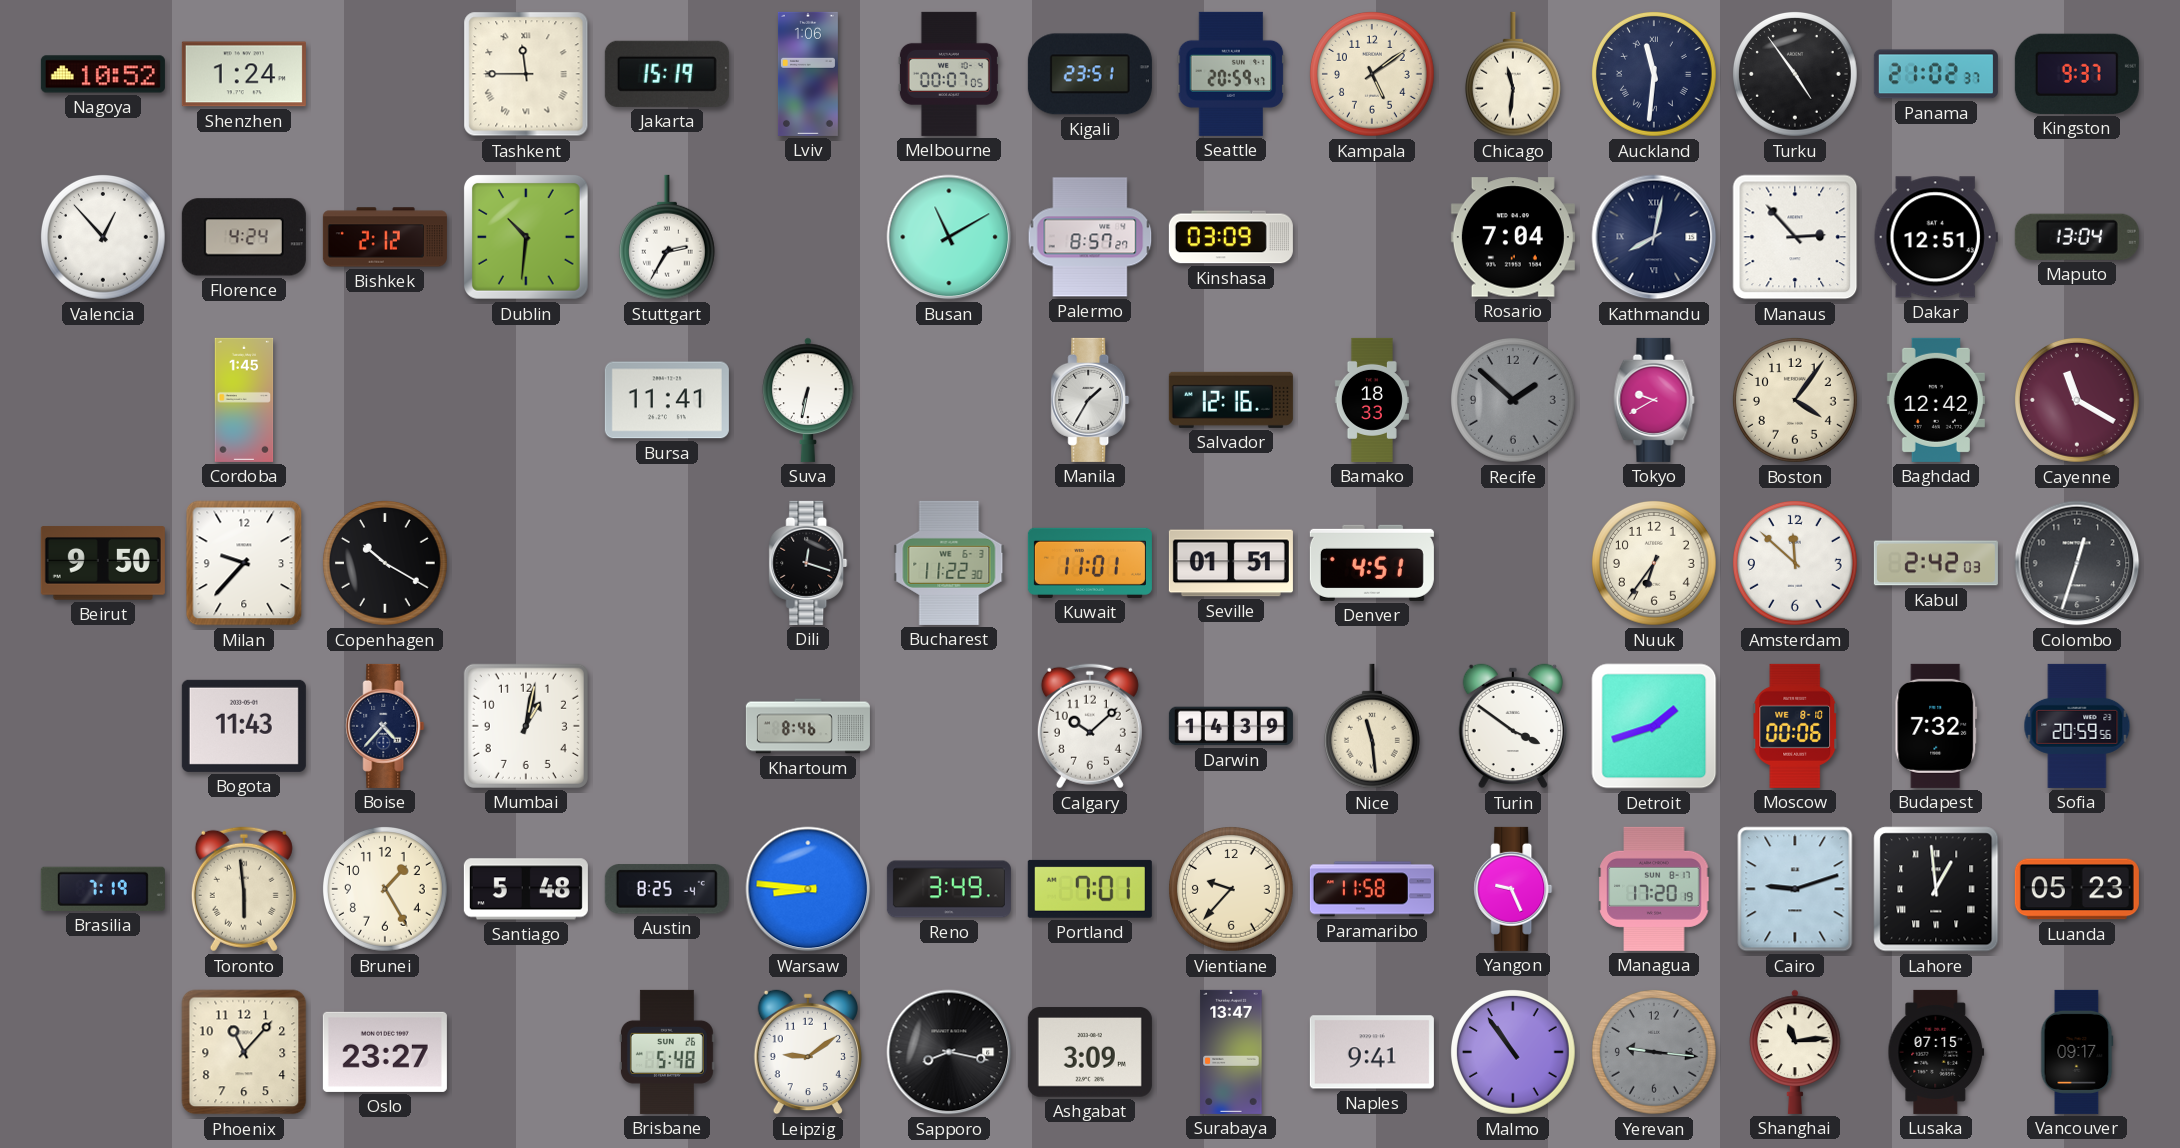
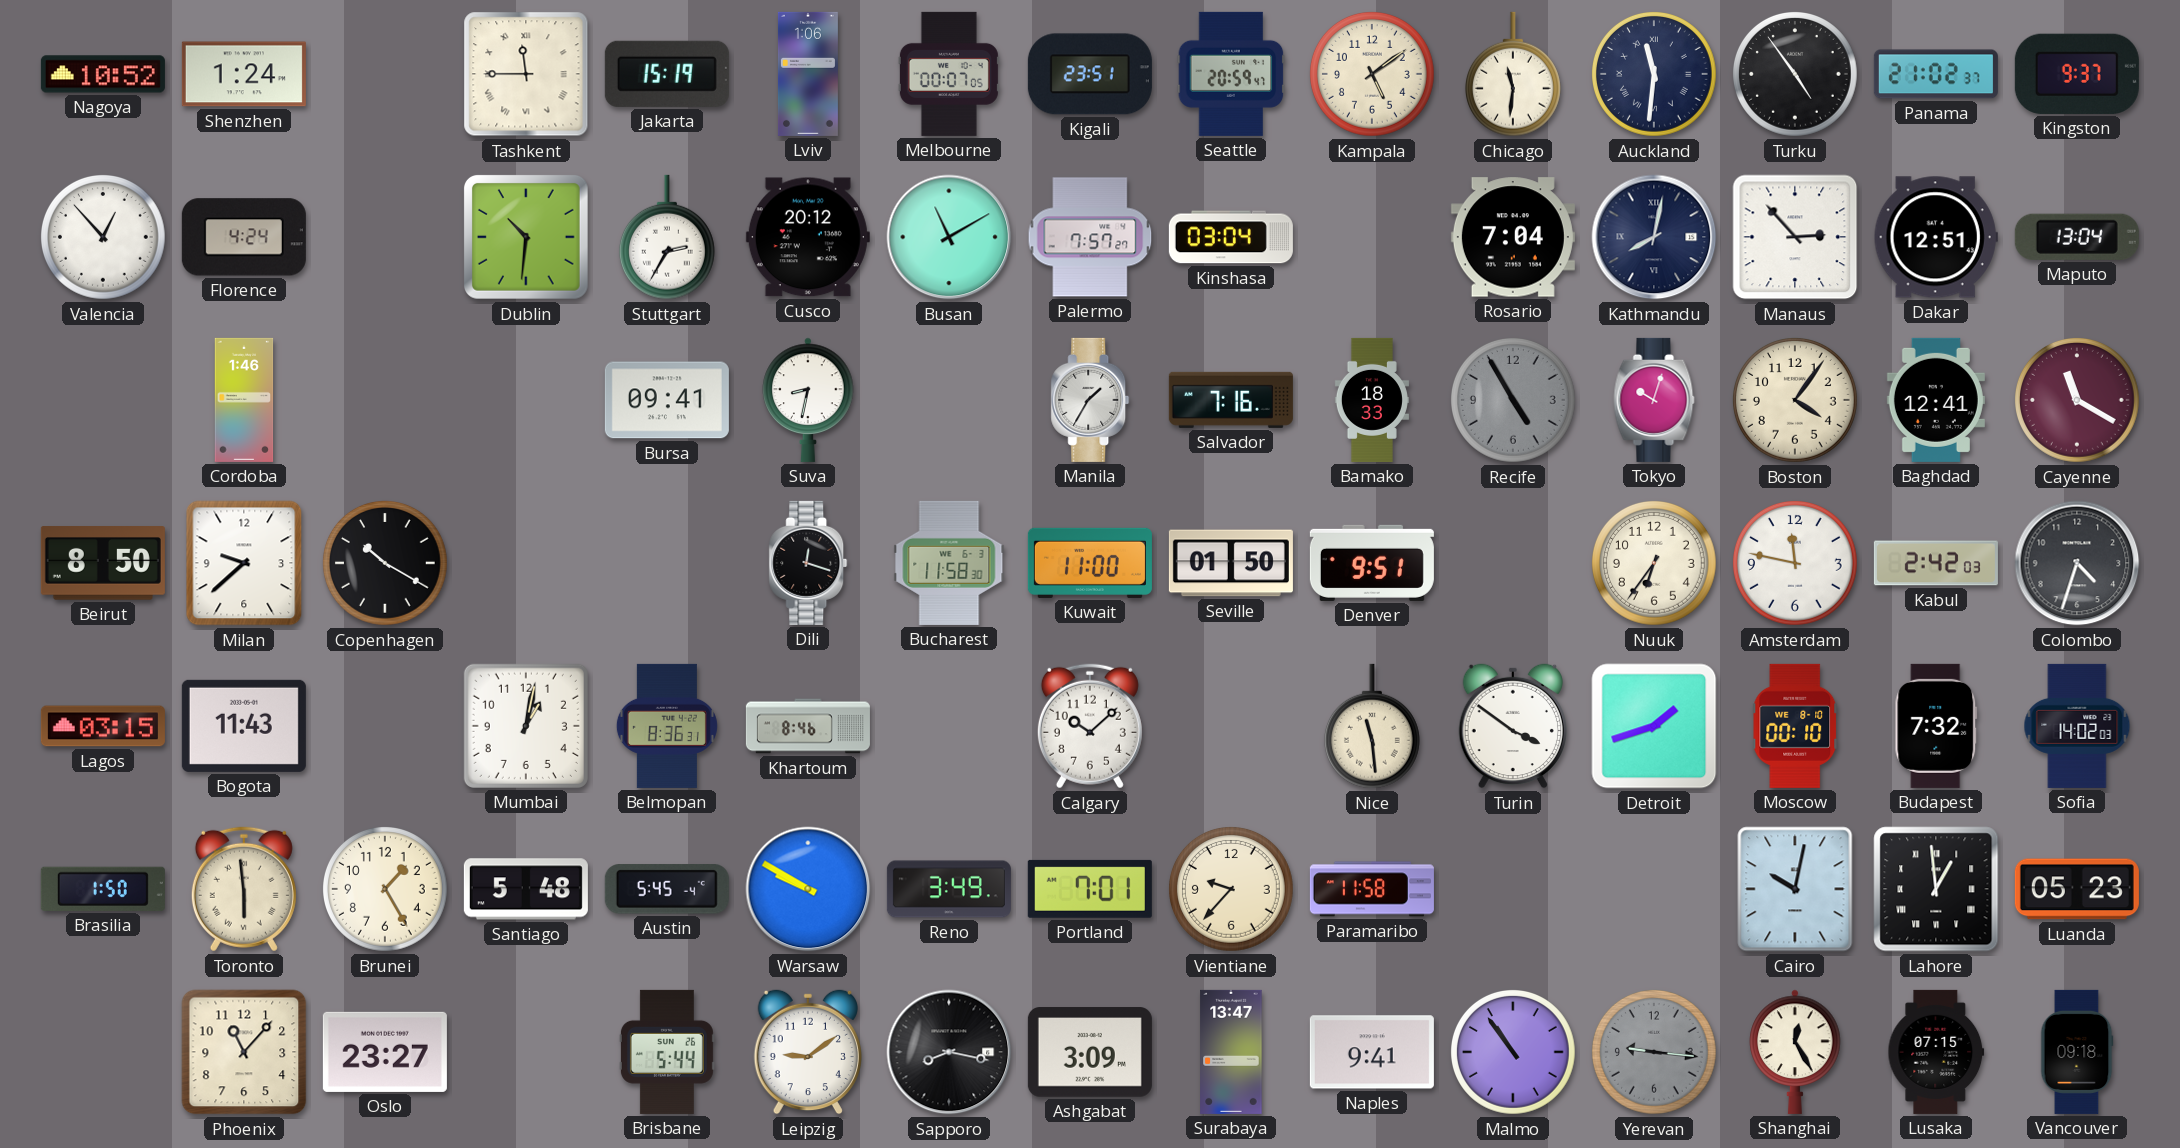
Bishkek: 2:12 -> none (385, 237)
Cusco: none -> 20:12 (808, 237)
Palermo: 8:57 -> 7:57 (1090, 237)
Kinshasa: 03:09 -> 03:04 (1231, 237)
Cordoba: 1:45 -> 1:46 (244, 400)
Bursa: 11:41 -> 09:41 (667, 400)
Suva: 6:32 -> 8:32 (808, 400)
Salvador: 12:16 -> 7:16 (1231, 400)
Recife: 1:52 -> 4:55 (1514, 401)
Tokyo: 9:40 -> 10:03 (1654, 400)
Baghdad: 12:42 -> 12:41 (1936, 400)
Beirut: 9:50 -> 8:50 (103, 563)
Milan: 9:37 -> 9:38 (244, 563)
Bucharest: 11:22 -> 11:58 (949, 563)
Kuwait: 11:01 -> 11:00 (1090, 563)
Seville: 01:51 -> 01:50 (1231, 563)
Denver: 4:51 -> 9:51 (1372, 563)
Amsterdam: 11:52 -> 11:47 (1796, 564)
Colombo: 12:33 -> 4:33 (2077, 563)
Lagos: none -> 03:15 (103, 726)
Boise: 4:37 -> none (385, 726)
Belmopan: none -> 8:36 (667, 726)
Darwin: 14:39 -> none (1231, 726)
Moscow: 00:06 -> 00:10 (1795, 726)
Sofia: 20:59 -> 14:02 (2077, 726)
Brasilia: 7:19 -> 1:50 (103, 889)
Austin: 8:25 -> 5:45 (667, 889)
Warsaw: 8:46 -> 9:50 (808, 889)
Yangon: 9:26 -> none (1513, 889)
Managua: 17:20 -> none (1654, 889)
Cairo: 9:12 -> 10:02 (1795, 889)
Brisbane: 5:48 -> 5:44 (667, 1052)
Shanghai: 11:14 -> 12:25 (1795, 1052)
Vancouver: 09:17 -> 09:18 (2077, 1052)
